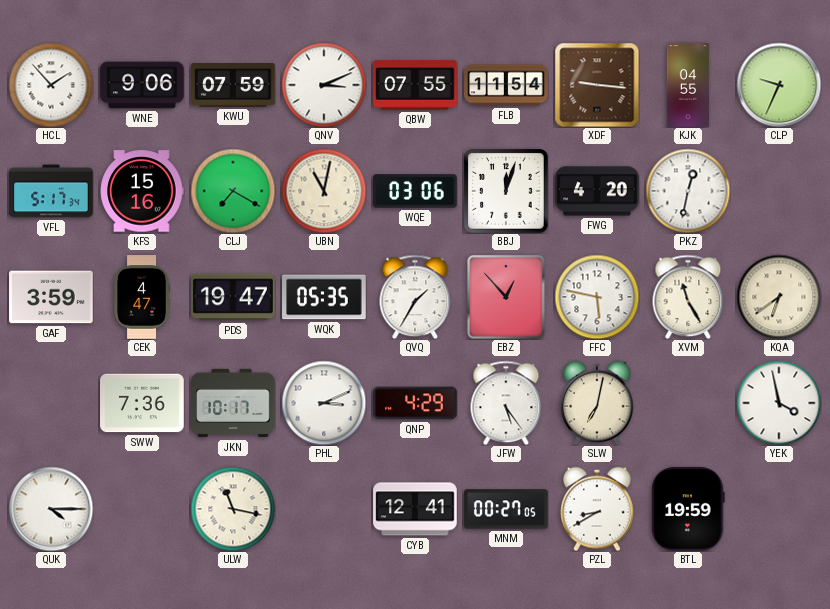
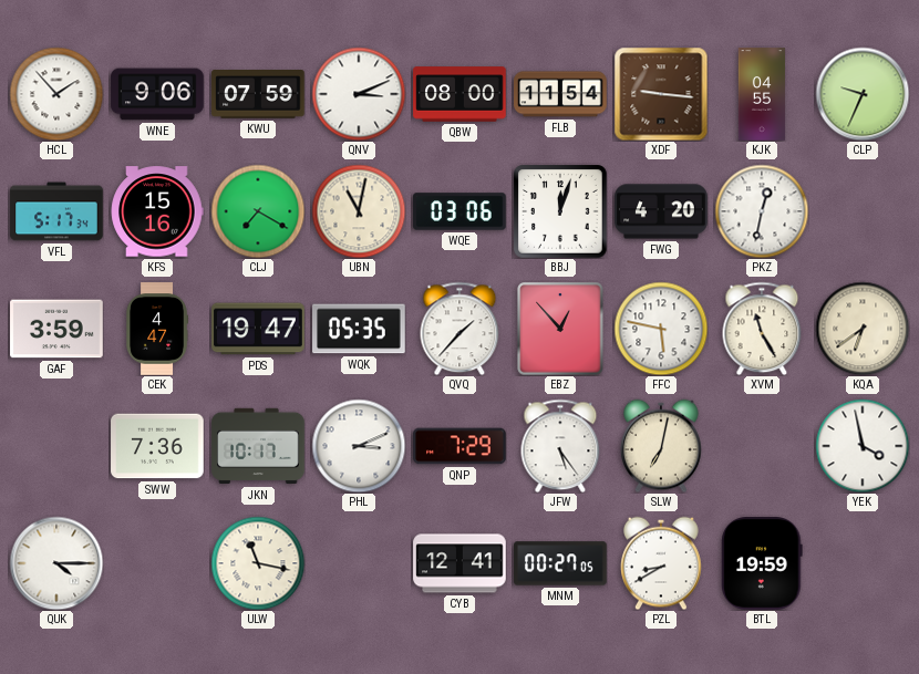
QBW: 07:55 -> 08:00 (460, 94)
QVQ: 1:35 -> 1:37 (460, 329)
QNP: 4:29 -> 7:29 (460, 446)
